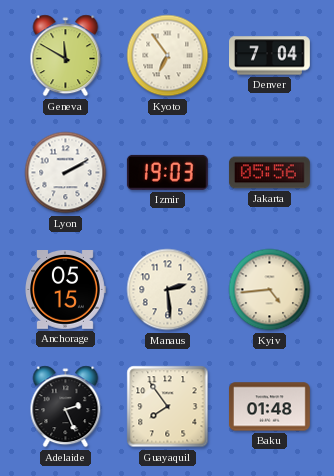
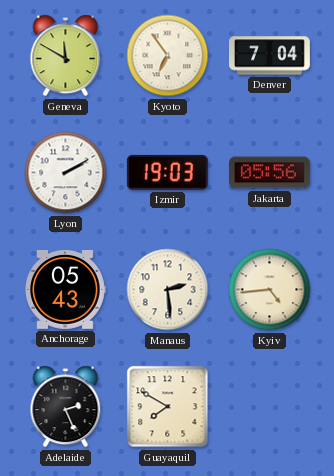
Anchorage: 05:15 -> 05:43 (65, 290)
Guayaquil: 7:54 -> 7:50 (168, 407)
Baku: 01:48 -> none (269, 407)
